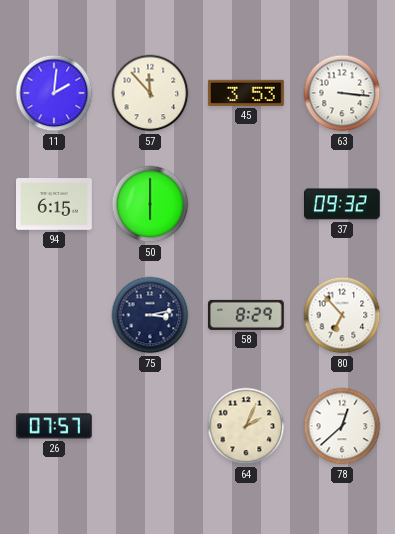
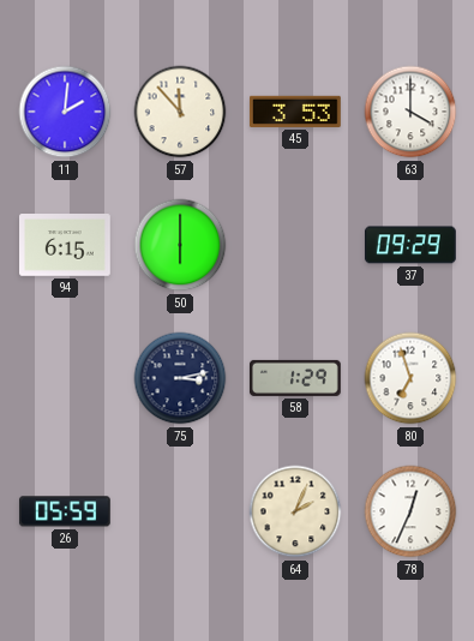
63: 3:16 -> 4:00 (410, 112)
37: 09:32 -> 09:29 (410, 245)
58: 8:29 -> 1:29 (295, 378)
80: 6:53 -> 6:57 (410, 378)
26: 07:57 -> 05:59 (65, 511)
78: 12:38 -> 12:34 (410, 511)
